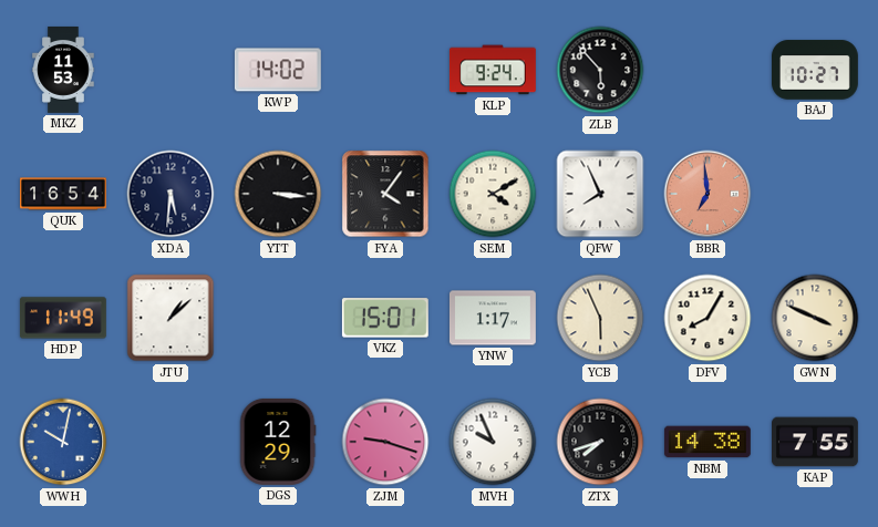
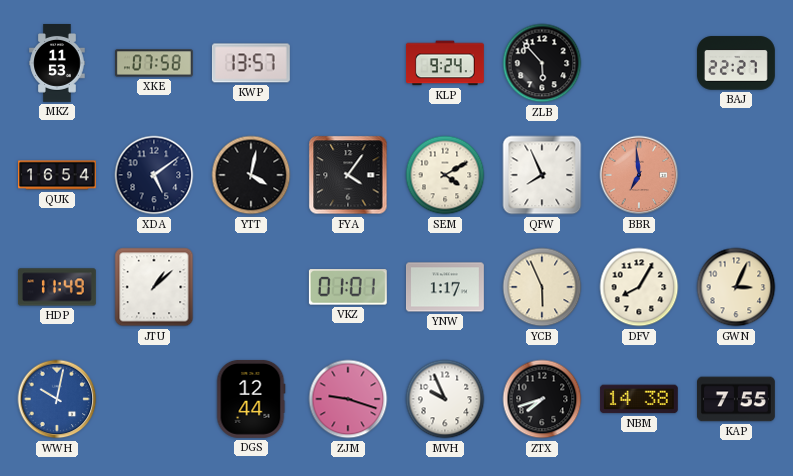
XKE: none -> 07:58 (154, 63)
KWP: 14:02 -> 13:57 (251, 63)
BAJ: 10:27 -> 22:27 (736, 63)
XDA: 5:31 -> 5:09 (154, 175)
YTT: 3:16 -> 4:02 (251, 175)
VKZ: 15:01 -> 01:01 (348, 287)
GWN: 3:49 -> 3:04 (736, 287)
DGS: 12:29 -> 12:44 (251, 399)
